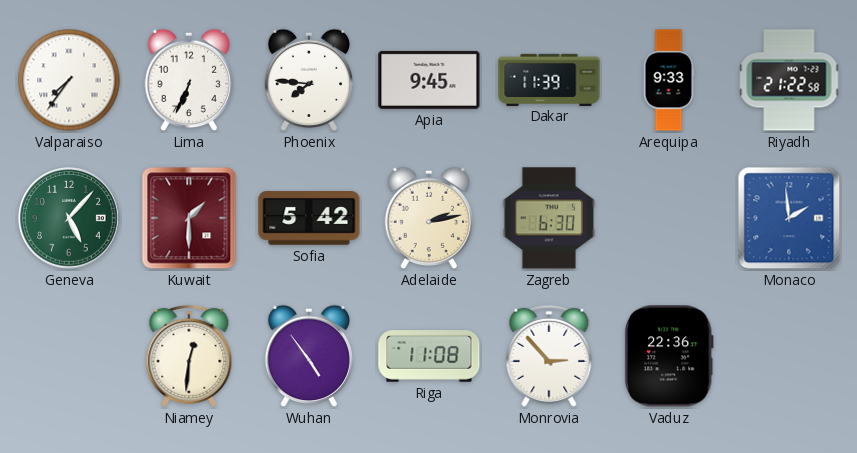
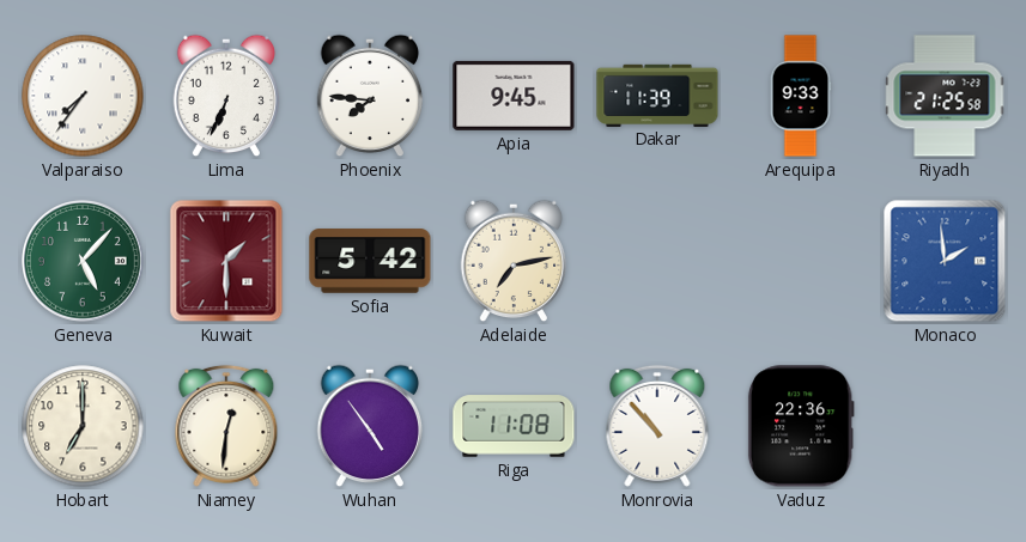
Riyadh: 21:22 -> 21:25 (945, 96)
Adelaide: 2:13 -> 7:13 (514, 261)
Zagreb: 6:30 -> none (549, 218)
Hobart: none -> 7:00 (83, 426)
Monrovia: 2:53 -> 10:53 (657, 426)
